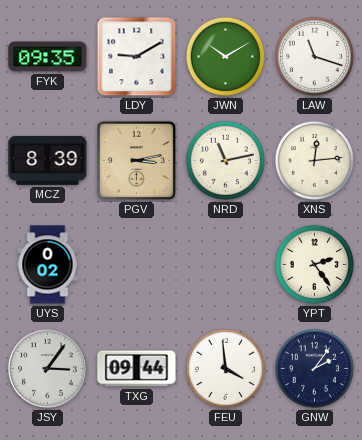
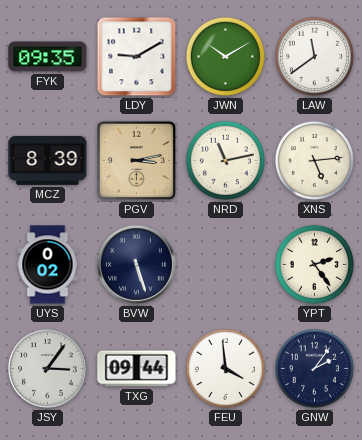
LAW: 11:18 -> 11:39 (314, 56)
XNS: 12:14 -> 5:14 (314, 160)
BVW: none -> 5:27 (137, 265)
